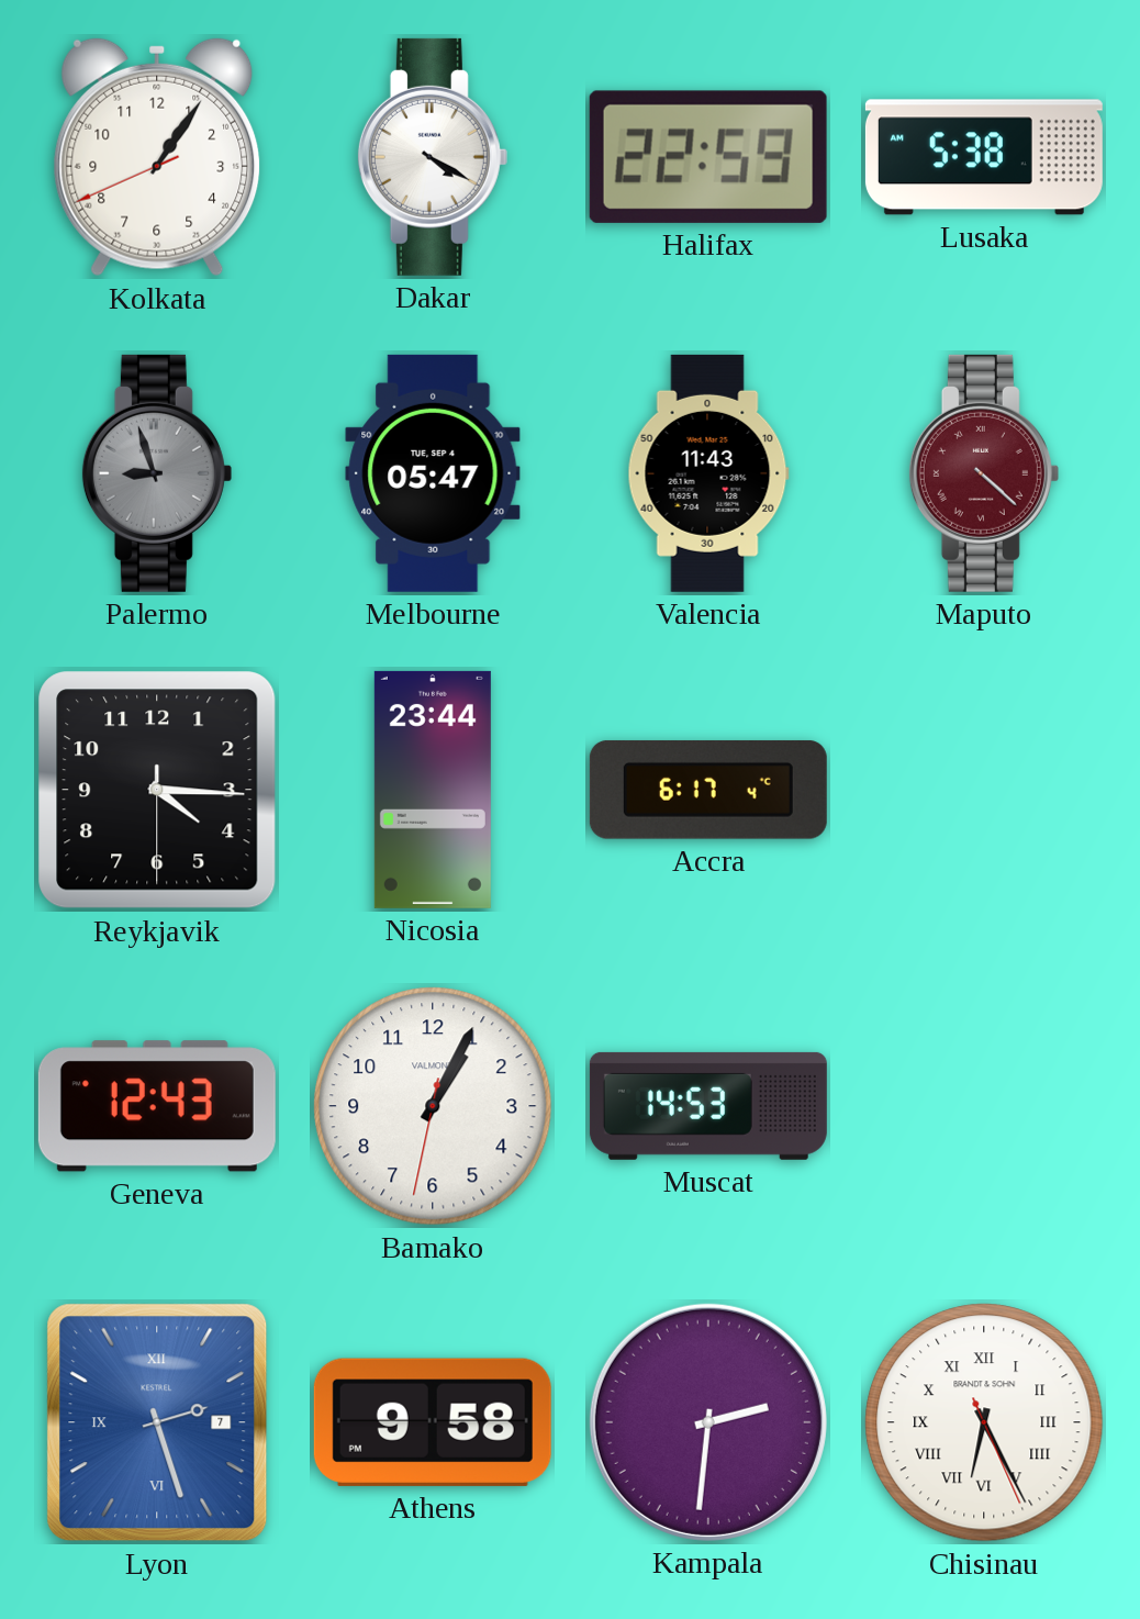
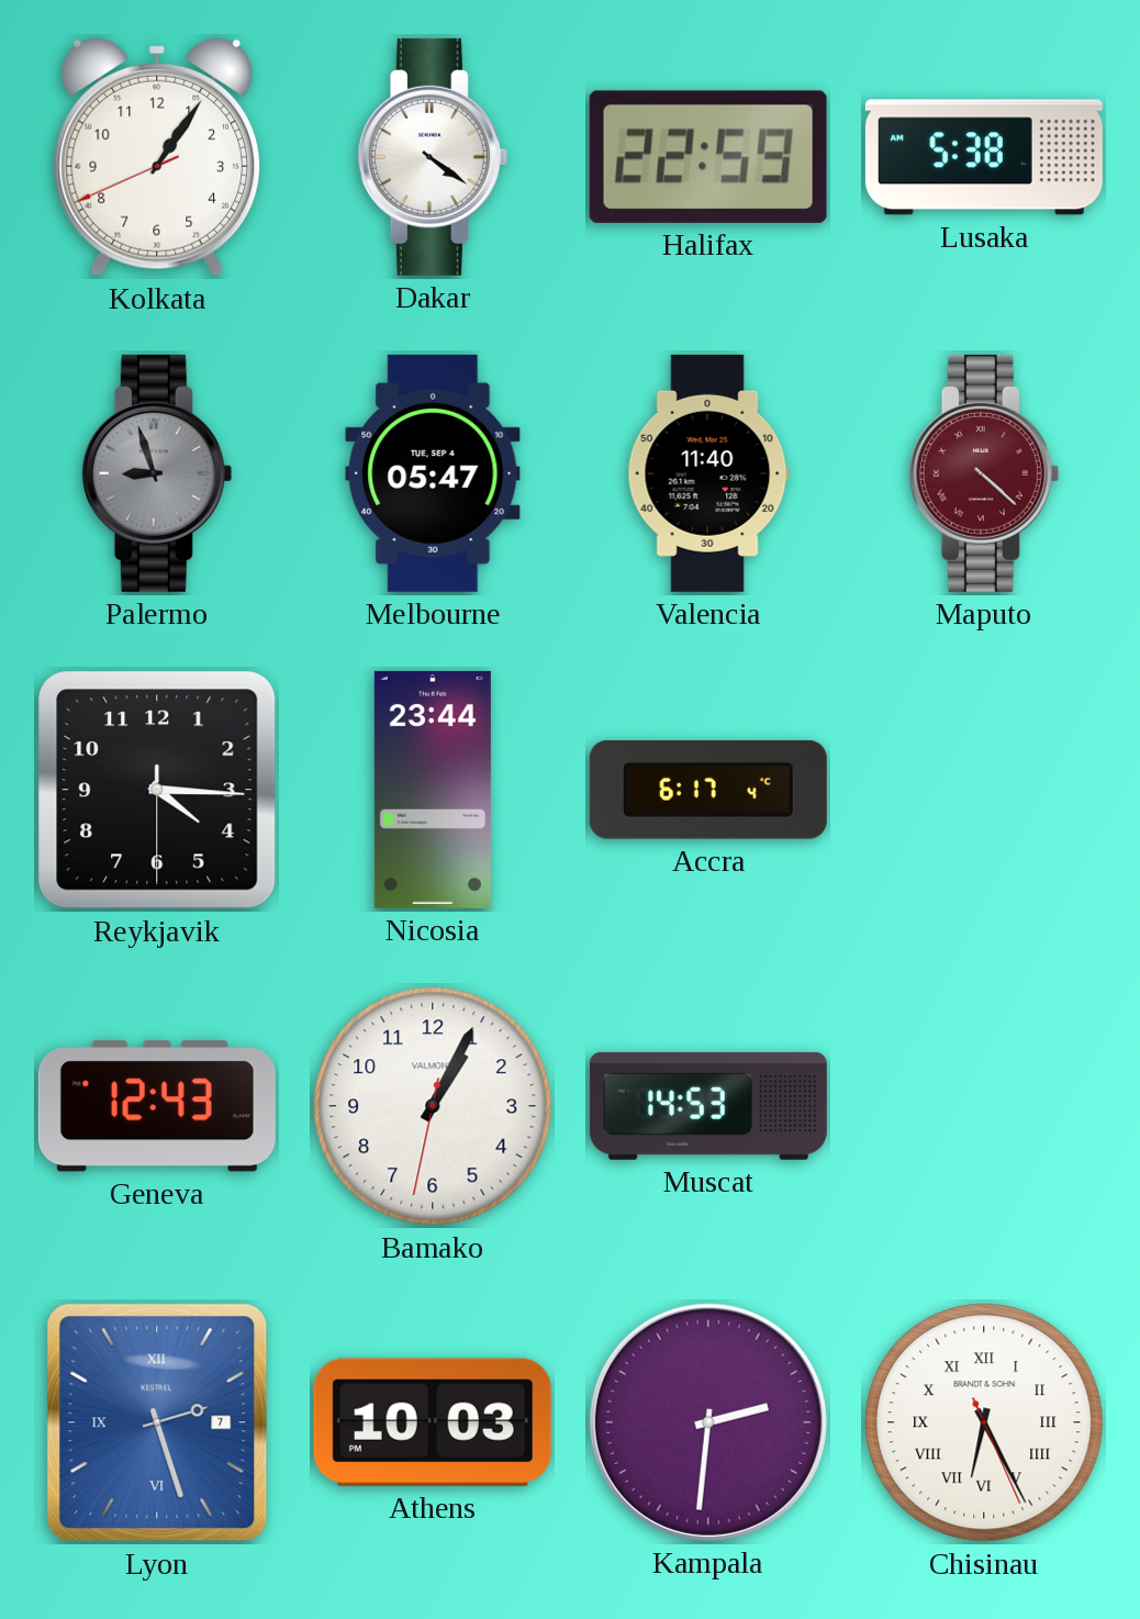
Dakar: 4:20 -> 4:21 (433, 157)
Valencia: 11:43 -> 11:40 (708, 473)
Athens: 9:58 -> 10:03 (433, 1422)
